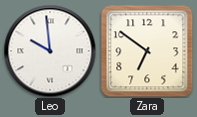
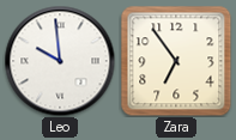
Zara: 6:51 -> 6:54 (176, 61)
